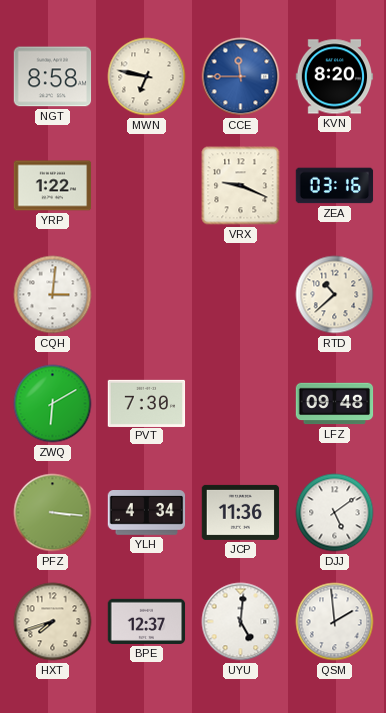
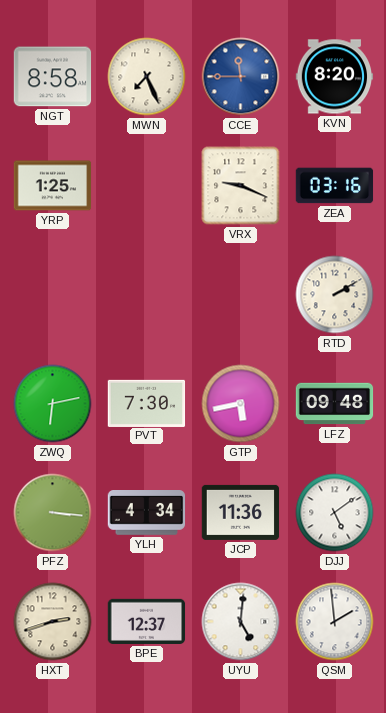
MWN: 6:47 -> 7:26 (147, 77)
YRP: 1:22 -> 1:25 (53, 186)
CQH: 3:01 -> none (53, 295)
RTD: 10:38 -> 2:10 (335, 295)
ZWQ: 6:10 -> 6:13 (53, 404)
GTP: none -> 5:43 (241, 404)
HXT: 7:42 -> 2:42 (53, 622)
